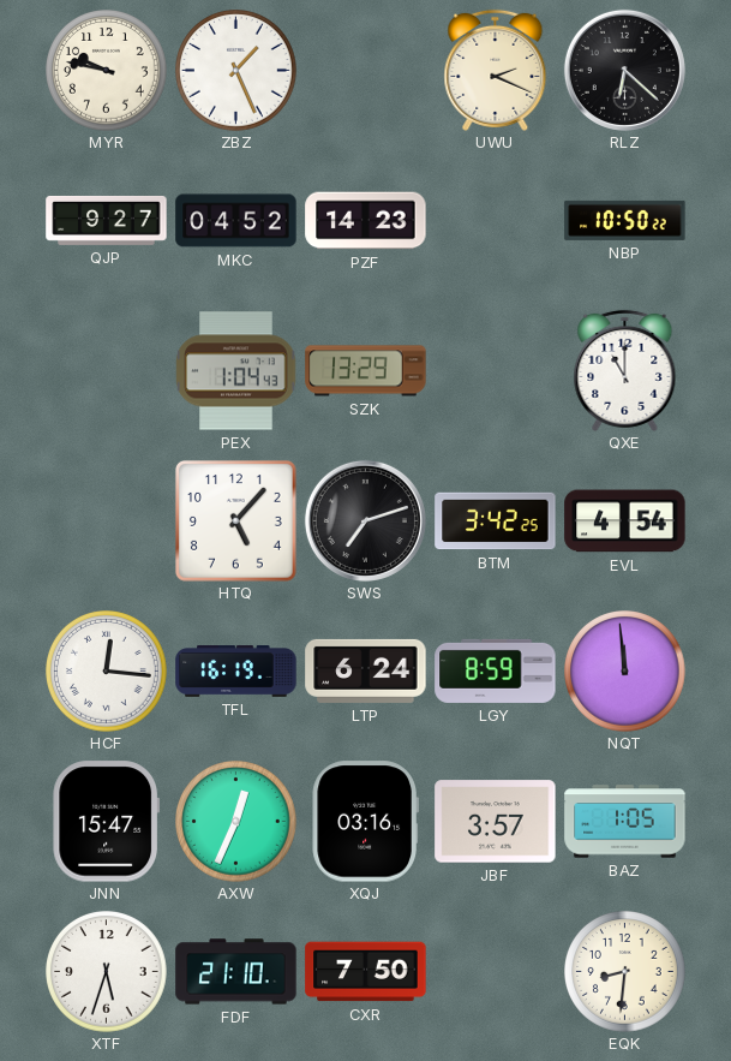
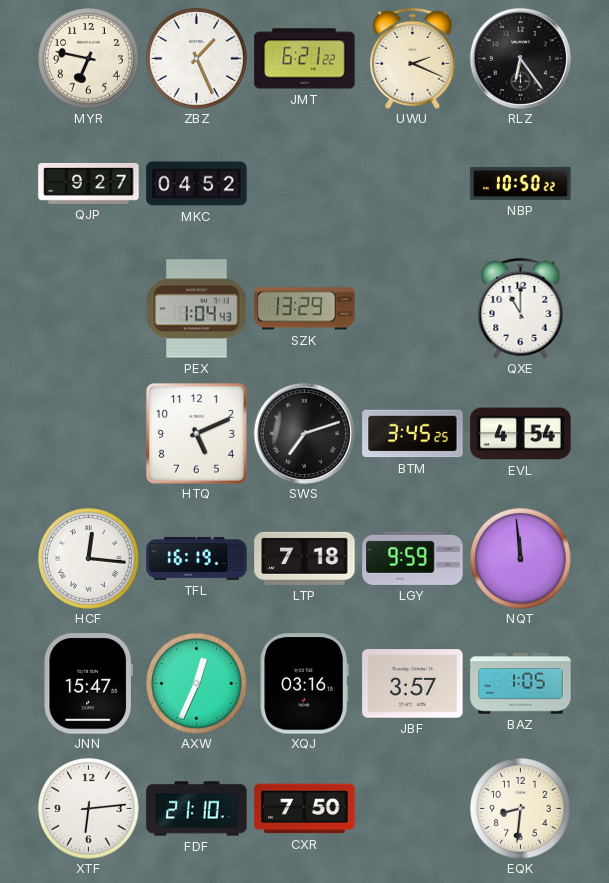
MYR: 9:47 -> 6:47 (89, 59)
JMT: none -> 6:21 (305, 59)
RLZ: 6:22 -> 6:24 (520, 58)
PZF: 14:23 -> none (366, 221)
HTQ: 5:07 -> 5:11 (196, 433)
BTM: 3:42 -> 3:45 (413, 434)
LTP: 6:24 -> 7:18 (305, 558)
LGY: 8:59 -> 9:59 (413, 558)
XTF: 5:33 -> 6:14 (89, 809)
